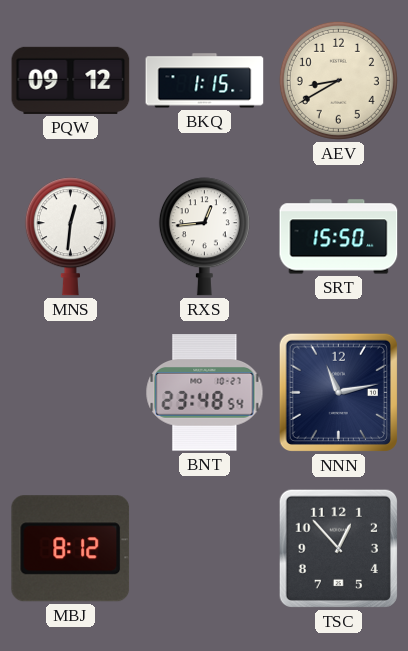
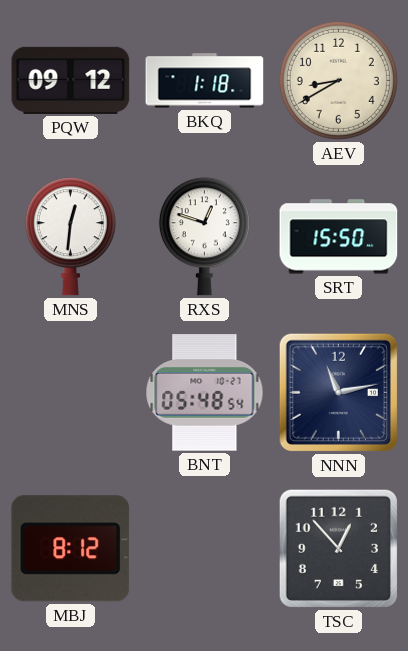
BKQ: 1:15 -> 1:18 (205, 81)
RXS: 12:44 -> 12:48 (204, 237)
BNT: 23:48 -> 05:48 (205, 393)
